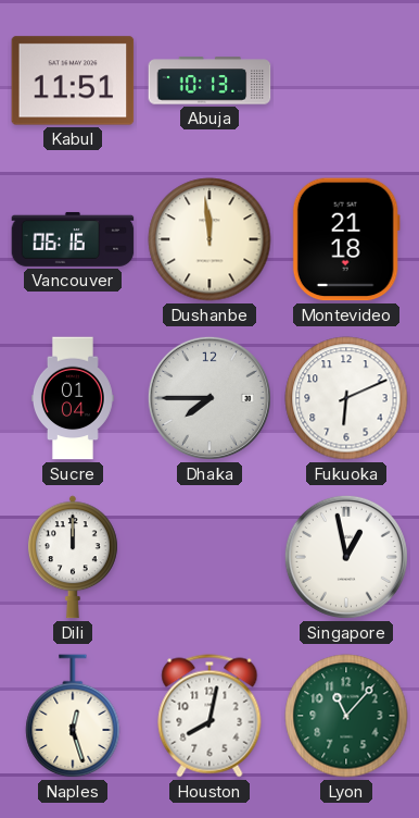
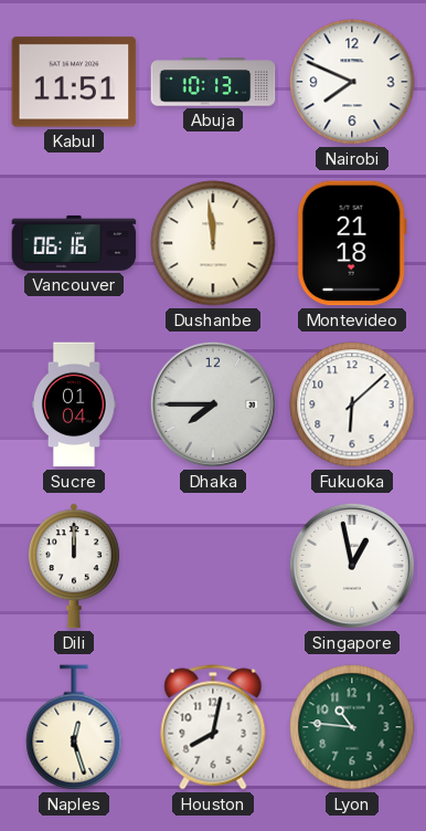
Nairobi: none -> 7:49 (352, 82)
Fukuoka: 6:11 -> 6:08 (352, 404)
Lyon: 11:07 -> 10:46 (352, 727)
